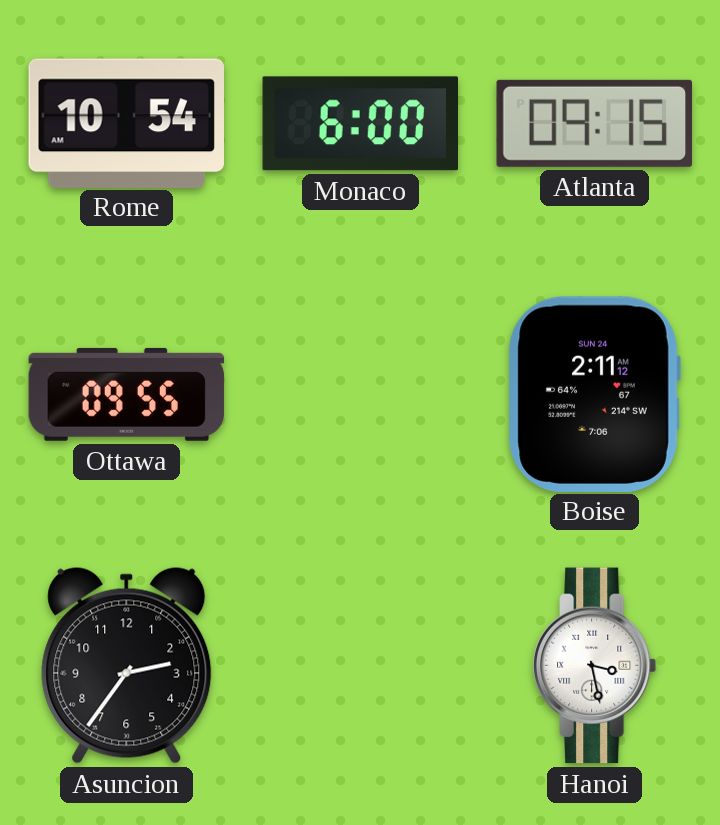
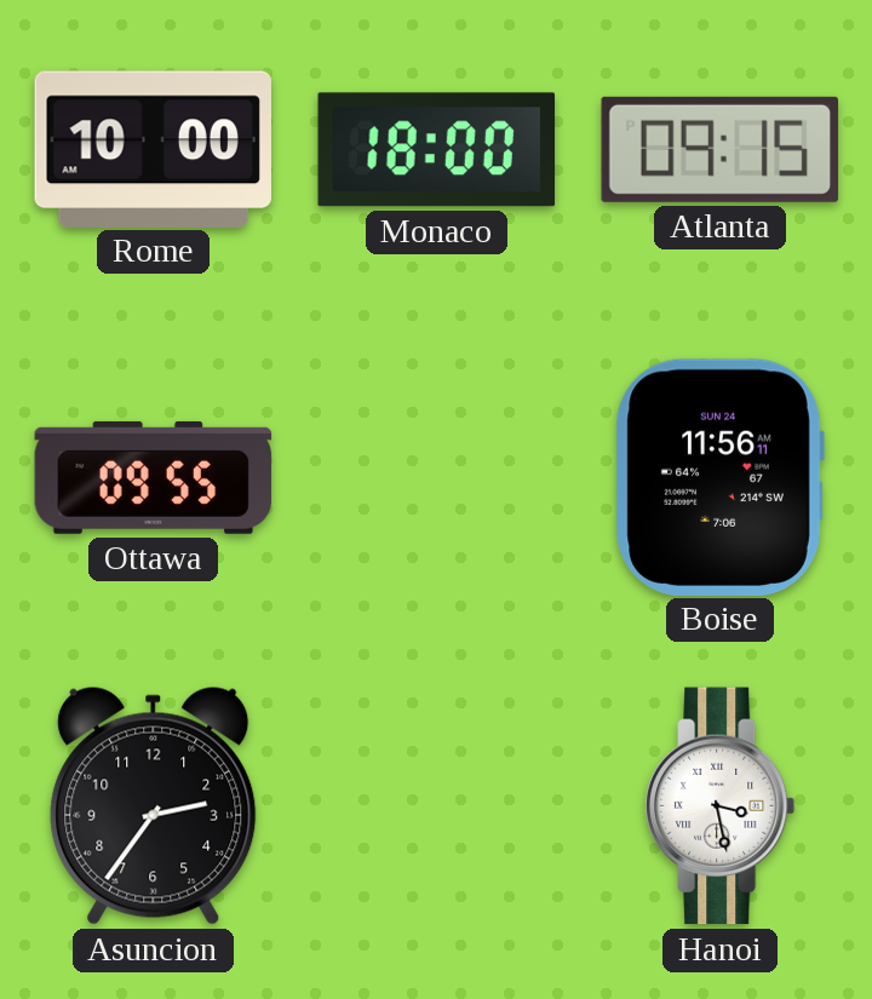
Rome: 10:54 -> 10:00 (153, 149)
Monaco: 6:00 -> 18:00 (436, 150)
Boise: 2:11 -> 11:56 (719, 477)
